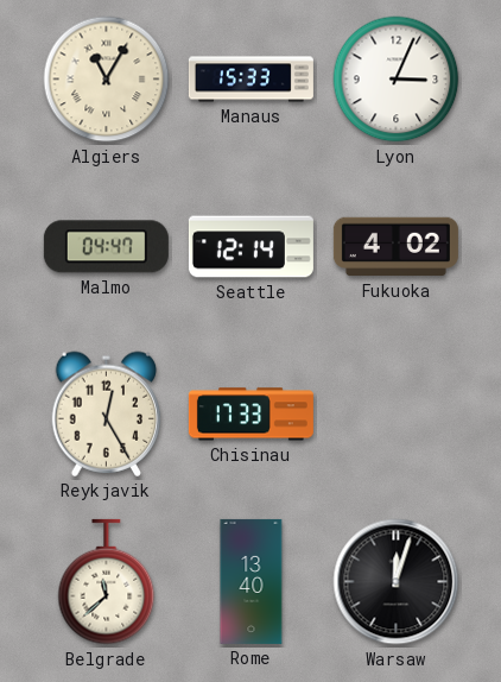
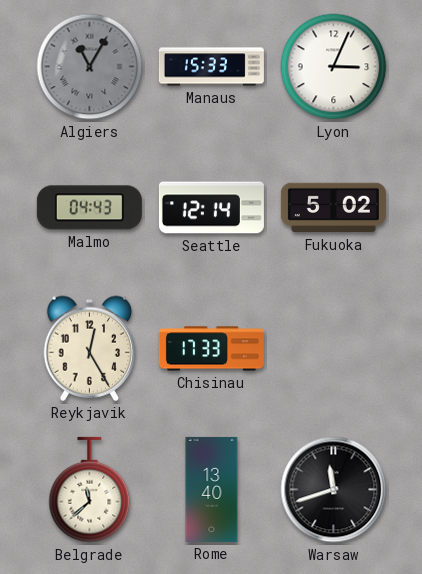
Algiers dial: cream -> grey (90, 67)
Malmo: 04:47 -> 04:43 (89, 208)
Fukuoka: 4:02 -> 5:02 (333, 208)
Warsaw: 12:03 -> 11:42 (334, 490)
